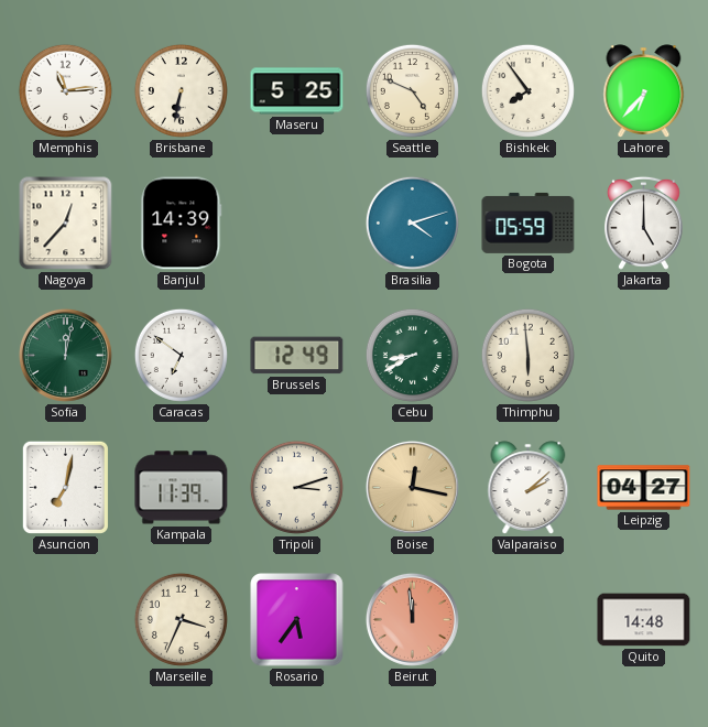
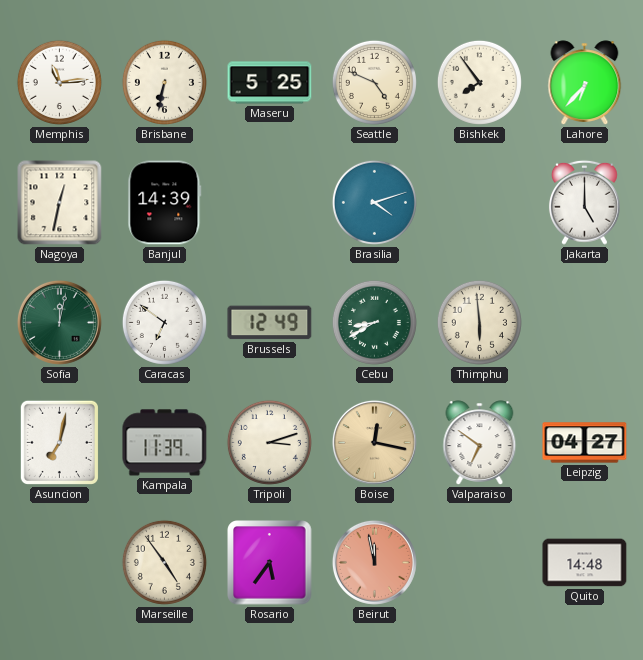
Nagoya: 12:37 -> 12:32 (60, 203)
Bogota: 05:59 -> none (529, 223)
Valparaiso: 2:08 -> 6:51 (480, 443)
Marseille: 3:34 -> 4:54 (164, 562)
Beirut: 11:59 -> 11:58 (374, 562)
